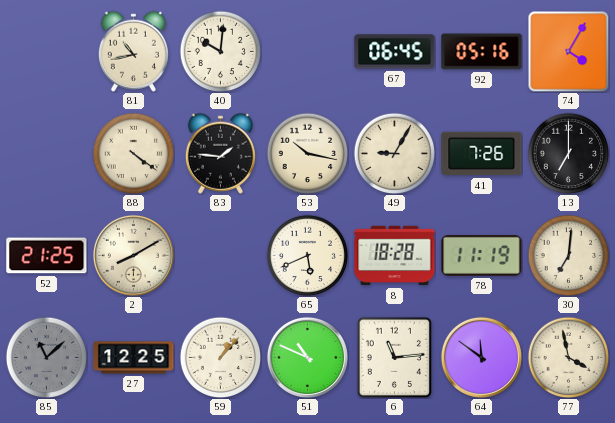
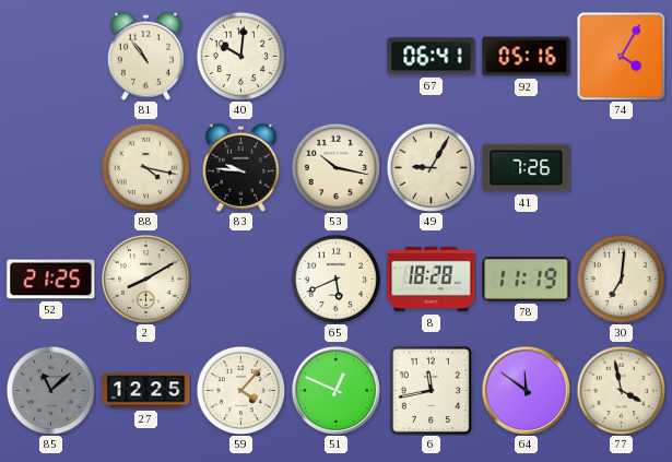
81: 10:43 -> 10:54 (145, 56)
67: 06:45 -> 06:41 (432, 57)
88: 4:21 -> 4:17 (145, 167)
83: 1:46 -> 9:46 (240, 167)
13: 7:00 -> none (568, 153)
59: 1:07 -> 4:07 (240, 390)
51: 10:49 -> 12:49 (335, 390)
6: 11:14 -> 11:43 (431, 390)
